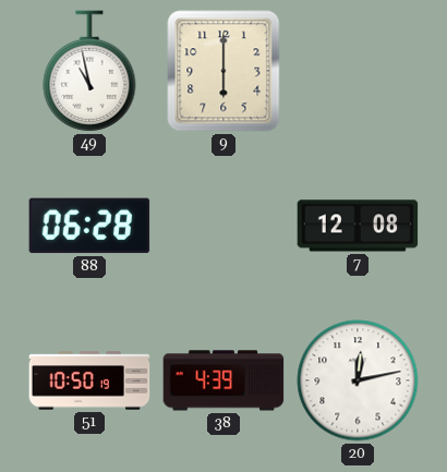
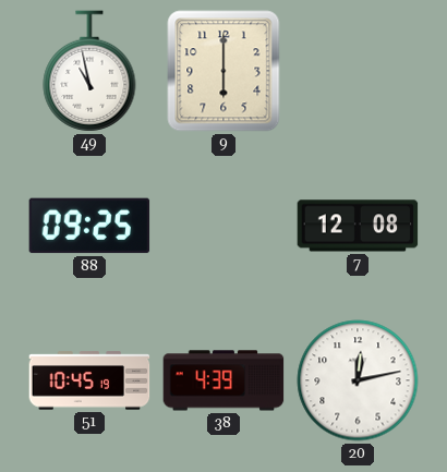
88: 06:28 -> 09:25 (89, 226)
51: 10:50 -> 10:45 (89, 380)
